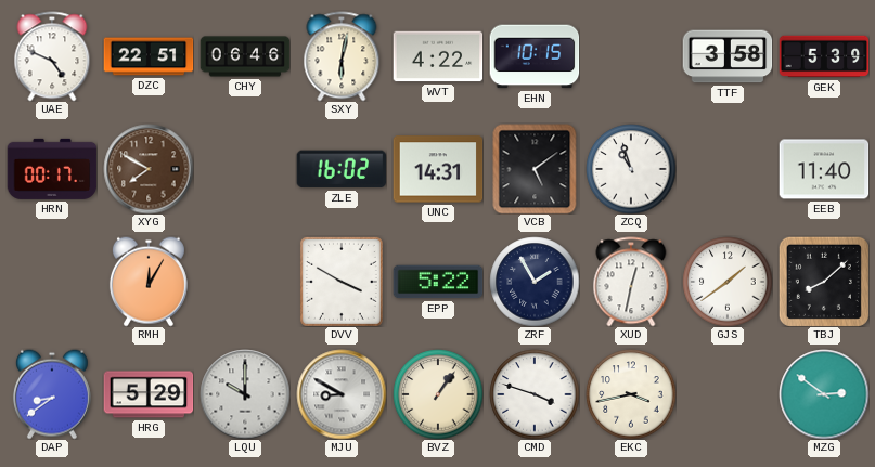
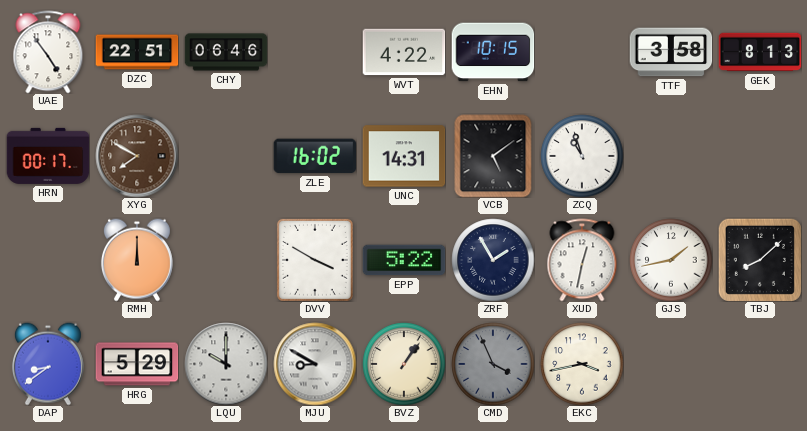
UAE: 4:49 -> 4:54 (48, 52)
SXY: 6:02 -> none (342, 56)
GEK: 5:39 -> 8:13 (760, 52)
EEB: 11:40 -> none (824, 169)
RMH: 12:05 -> 12:00 (137, 260)
GJS: 1:39 -> 1:43 (671, 260)
CMD: 3:48 -> 3:56 (493, 364)
CMD dial: white -> grey (493, 364)
MZG: 2:51 -> none (824, 394)
